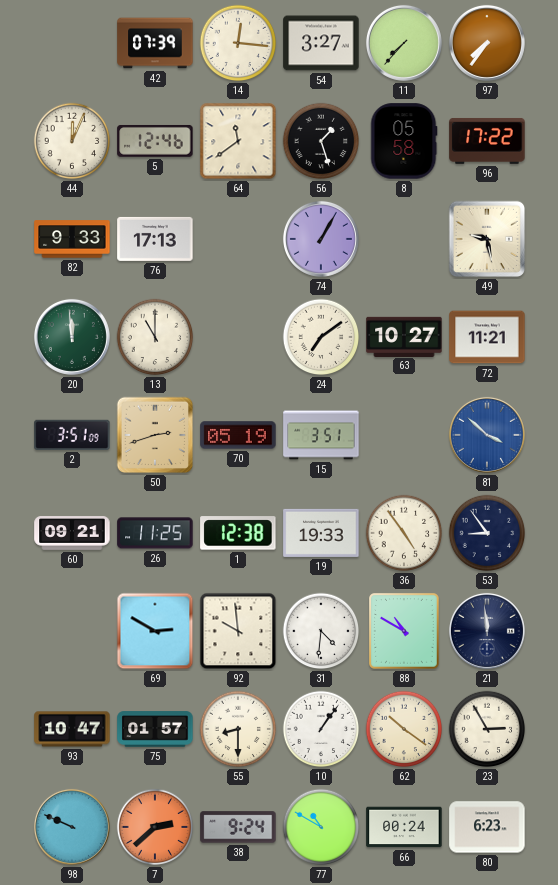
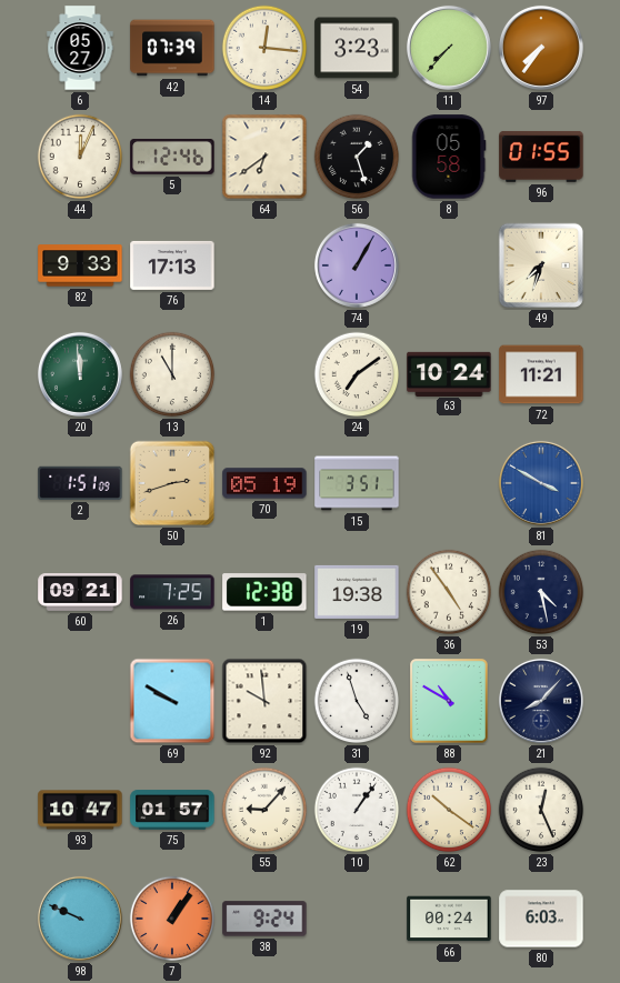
6: none -> 05:27 (80, 48)
54: 3:27 -> 3:23 (357, 48)
64: 11:39 -> 6:39 (264, 157)
96: 17:22 -> 01:55 (541, 157)
49: 9:28 -> 7:33 (541, 265)
63: 10:27 -> 10:24 (449, 373)
2: 3:51 -> 1:51 (80, 483)
81: 3:52 -> 3:50 (541, 483)
26: 11:25 -> 7:25 (172, 592)
19: 19:33 -> 19:38 (357, 592)
53: 8:54 -> 4:28 (541, 592)
69: 2:50 -> 9:50 (172, 701)
31: 4:31 -> 4:57 (357, 701)
21: 11:59 -> 8:07 (541, 701)
55: 8:30 -> 9:07 (264, 810)
23: 2:55 -> 12:26 (541, 810)
7: 2:38 -> 1:06 (172, 919)
77: 10:50 -> none (321, 827)
80: 6:23 -> 6:03 (541, 919)
